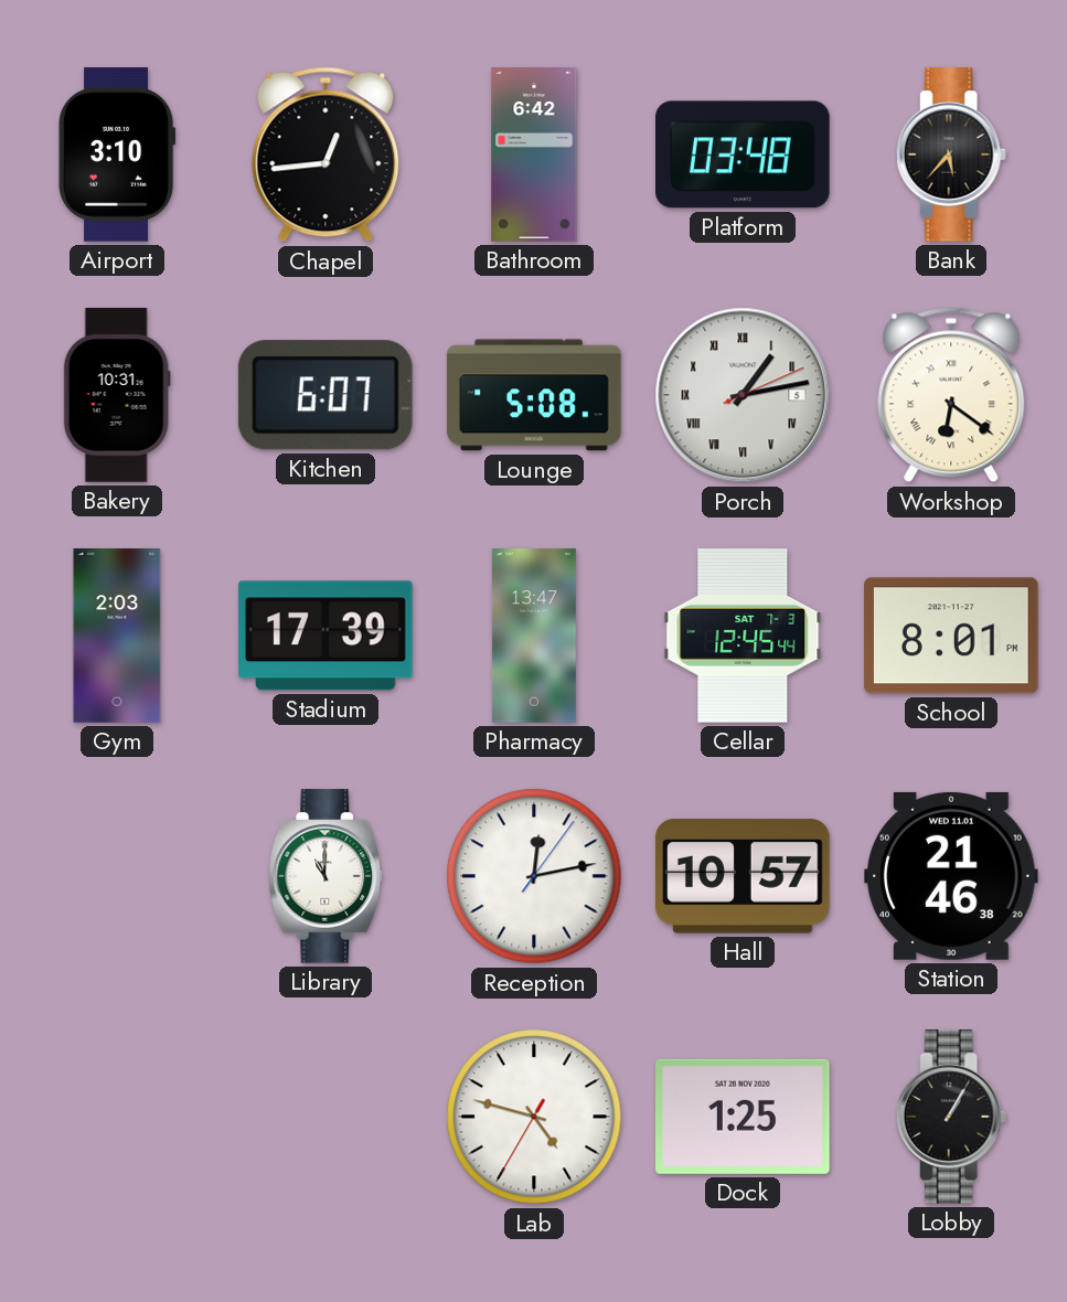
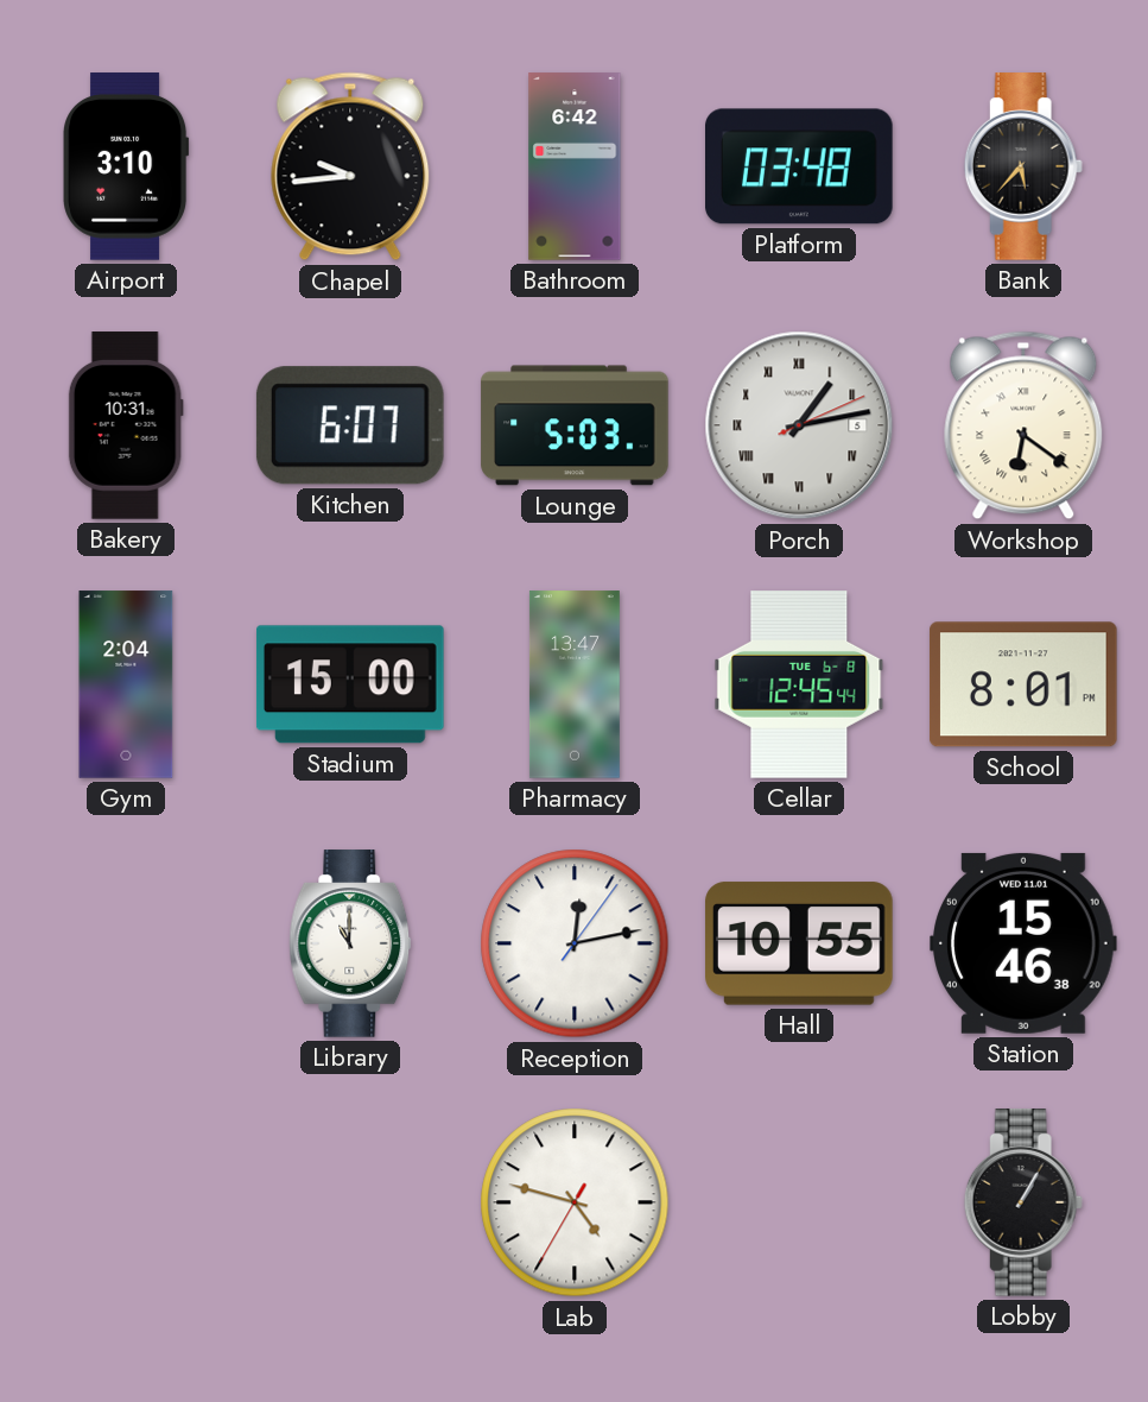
Chapel: 12:44 -> 9:44 (350, 166)
Lounge: 5:08 -> 5:03 (575, 425)
Gym: 2:03 -> 2:04 (126, 684)
Stadium: 17:39 -> 15:00 (351, 684)
Cellar date: SAT 7-3 -> TUE 6-8 (799, 684)
Hall: 10:57 -> 10:55 (799, 943)
Station: 21:46 -> 15:46 (1025, 943)
Dock: 1:25 -> none (744, 1117)
